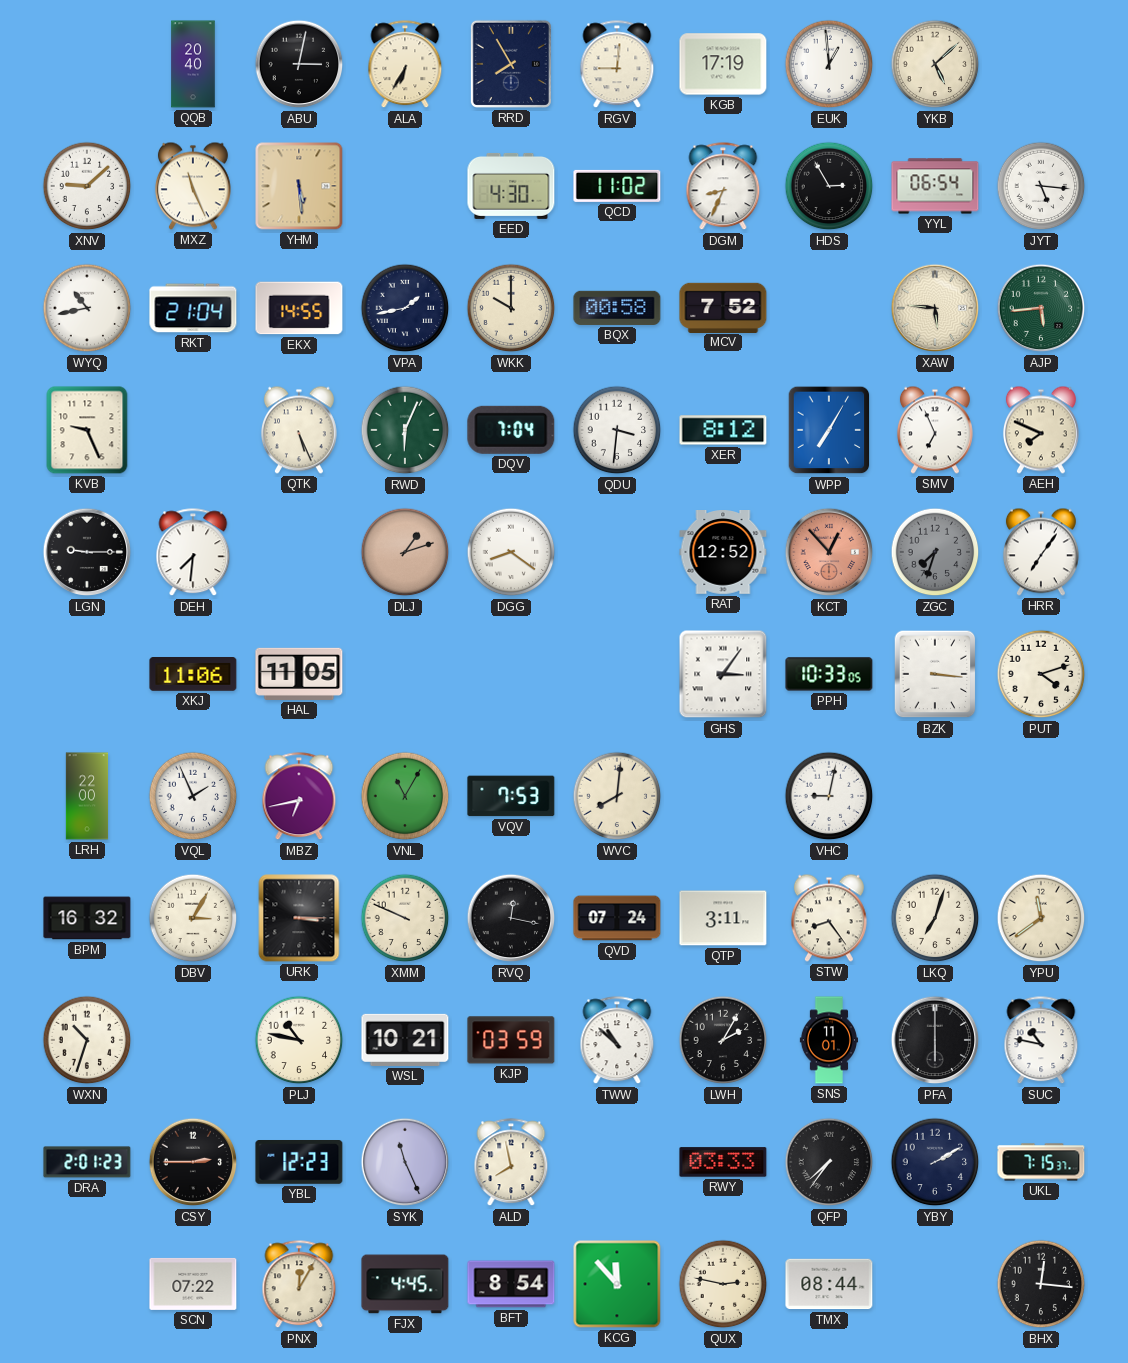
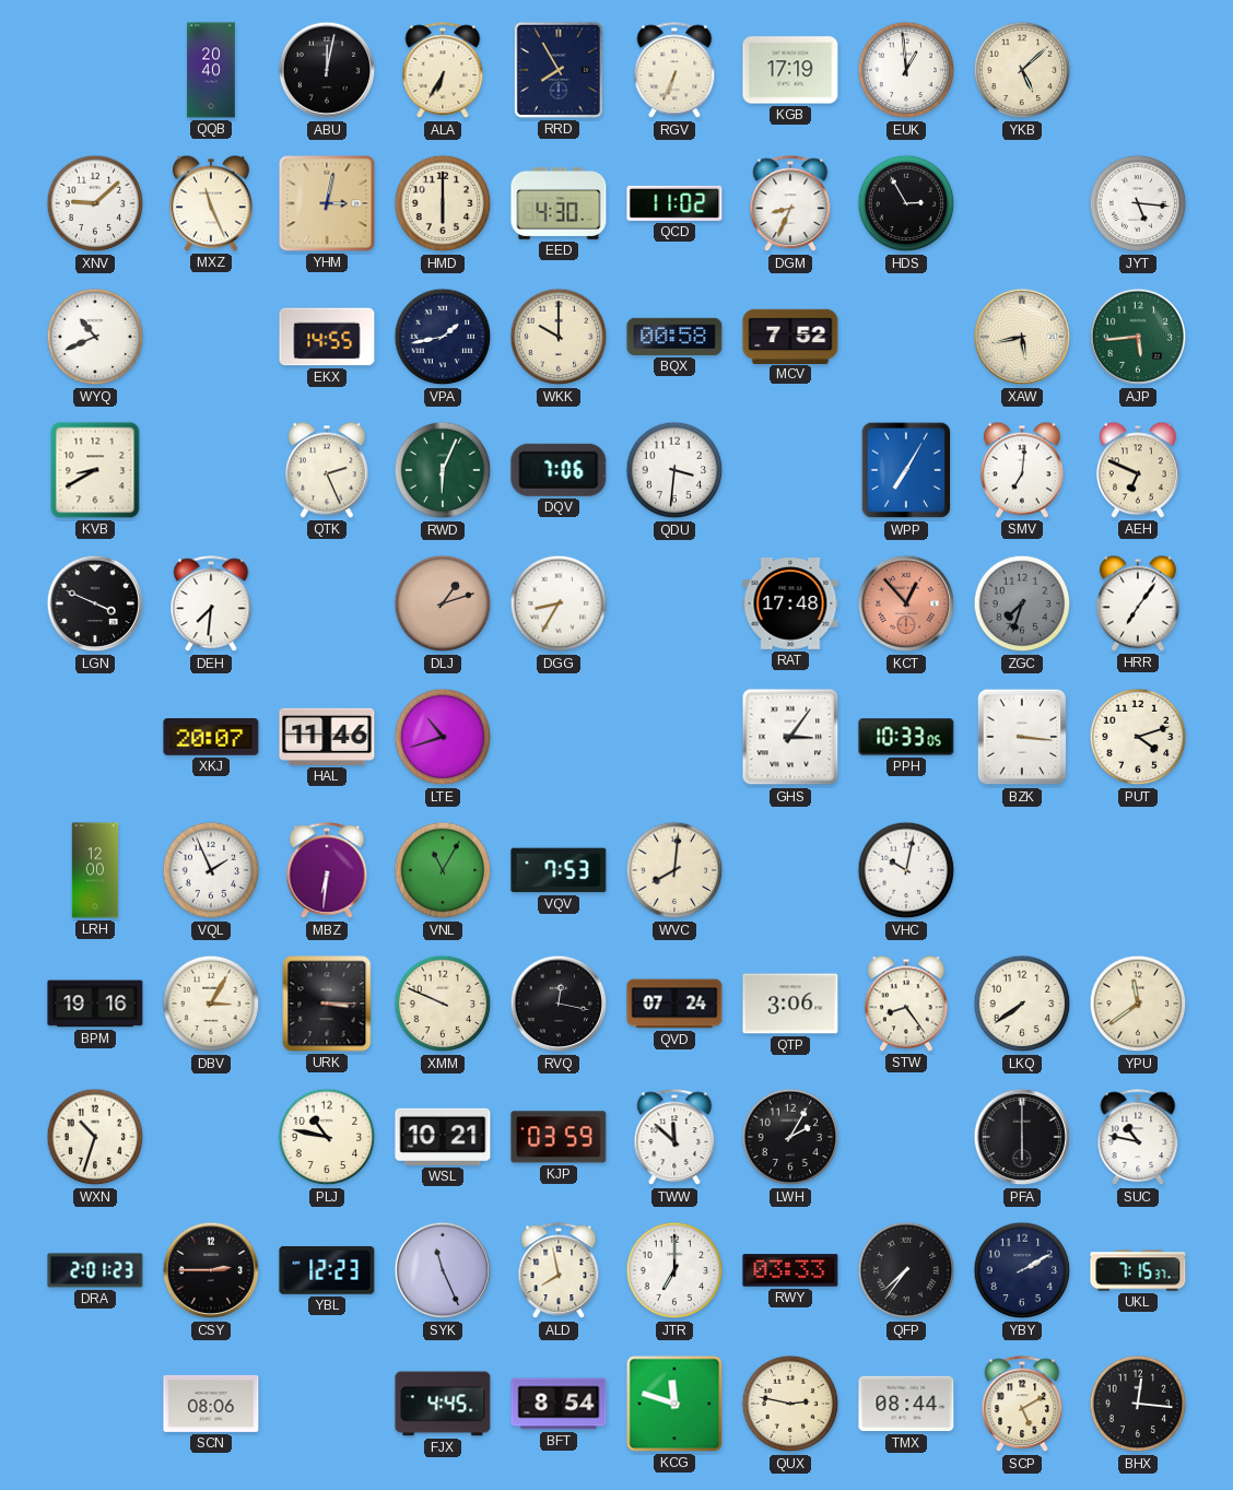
ABU: 3:02 -> 12:02 (327, 70)
RGV: 9:01 -> 6:34 (674, 71)
YHM: 5:29 -> 3:02 (327, 203)
HMD: none -> 6:00 (443, 203)
YYL: 06:54 -> none (935, 186)
WYQ: 10:43 -> 10:41 (95, 337)
RKT: 21:04 -> none (193, 308)
XAW: 5:46 -> 5:43 (1022, 337)
KVB: 9:26 -> 8:40 (95, 470)
QTK: 5:26 -> 2:26 (327, 470)
DQV: 7:04 -> 7:06 (559, 470)
XER: 8:12 -> none (723, 430)
SMV: 6:56 -> 7:01 (1022, 470)
AEH: 7:49 -> 6:49 (1138, 470)
LGN: 9:15 -> 3:49 (95, 603)
DGG: 8:21 -> 8:35 (559, 603)
RAT: 12:52 -> 17:48 (790, 605)
XKJ: 11:06 -> 20:07 (211, 738)
HAL: 11:05 -> 11:46 (327, 737)
LTE: none -> 10:42 (443, 737)
LRH: 22:00 -> 12:00 (95, 870)
MBZ: 6:43 -> 6:31 (327, 871)
VHC: 9:02 -> 10:02 (906, 870)
BPM: 16:32 -> 19:16 (95, 1004)
QTP: 3:11 -> 3:06 (790, 1004)
LKQ: 7:03 -> 7:39 (1022, 1004)
TWW: 10:52 -> 11:52 (674, 1138)
SNS: 11:01 -> none (828, 1040)
JTR: none -> 7:00 (674, 1270)
SCN: 07:22 -> 08:06 (211, 1404)
PNX: 12:05 -> none (299, 1285)
KCG: 11:53 -> 11:48 (674, 1404)
SCP: none -> 5:10 (1022, 1405)
